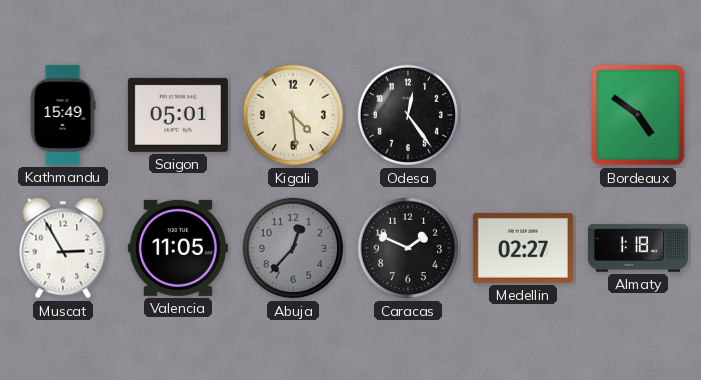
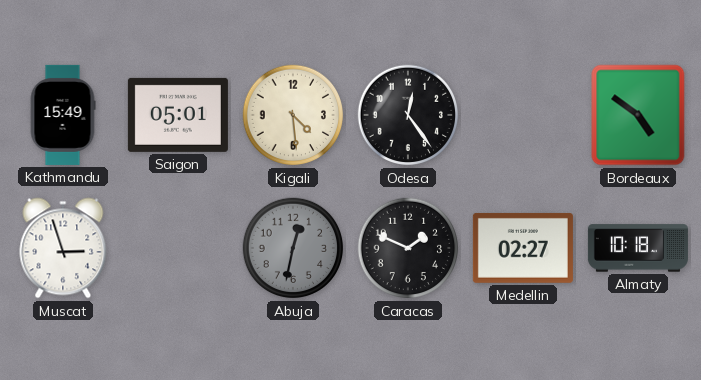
Muscat: 2:55 -> 2:57 (63, 248)
Valencia: 11:05 -> none (178, 248)
Abuja: 12:37 -> 12:32 (293, 248)
Almaty: 1:18 -> 10:18 (638, 248)
